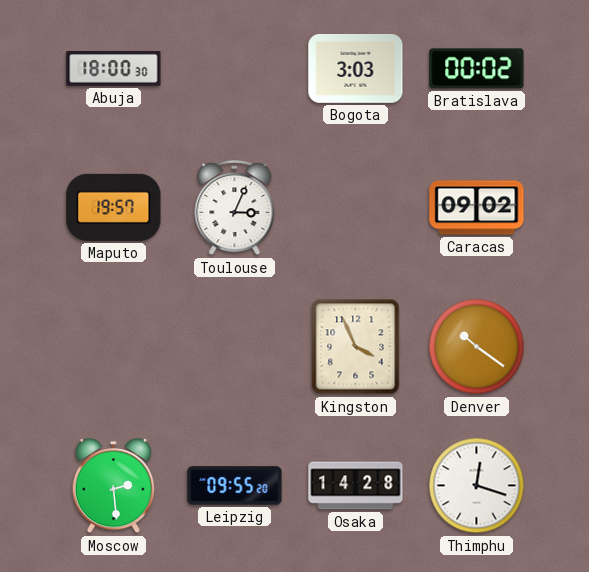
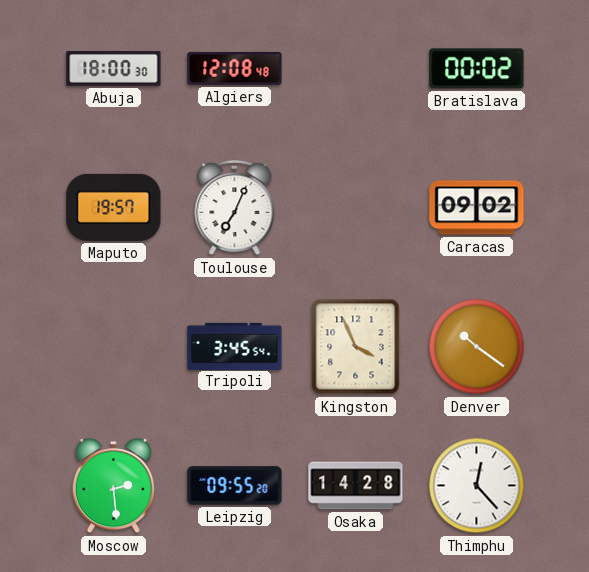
Algiers: none -> 12:08 (235, 68)
Bogota: 3:03 -> none (356, 69)
Toulouse: 3:04 -> 7:04 (235, 209)
Tripoli: none -> 3:45 (235, 346)
Thimphu: 12:18 -> 12:23 (477, 486)
